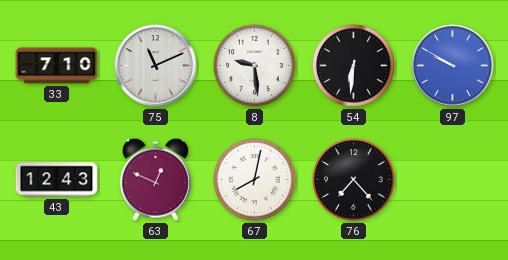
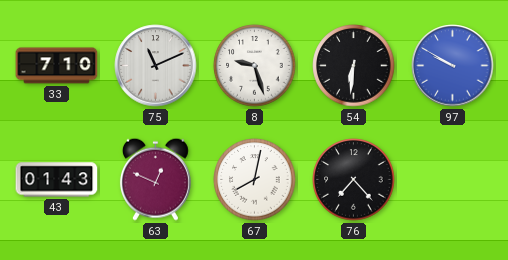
8: 9:29 -> 9:27 (255, 66)
43: 12:43 -> 01:43 (57, 180)
